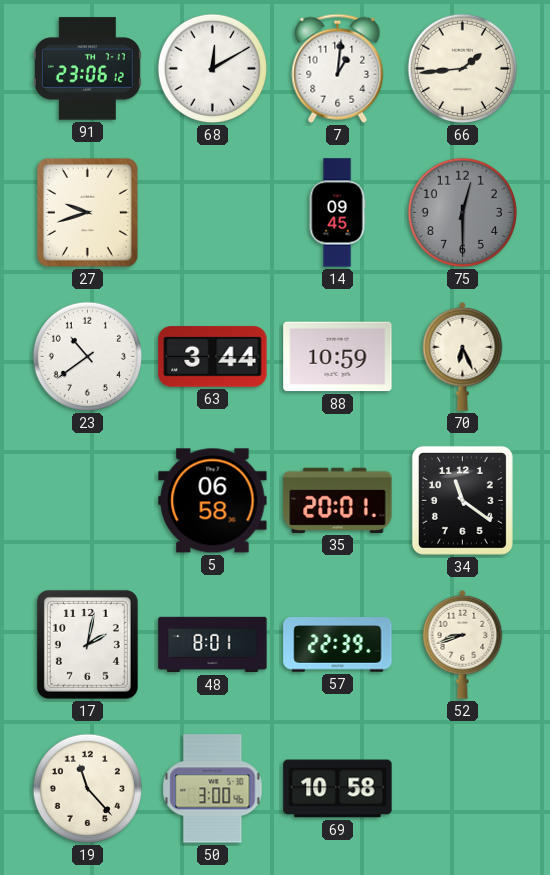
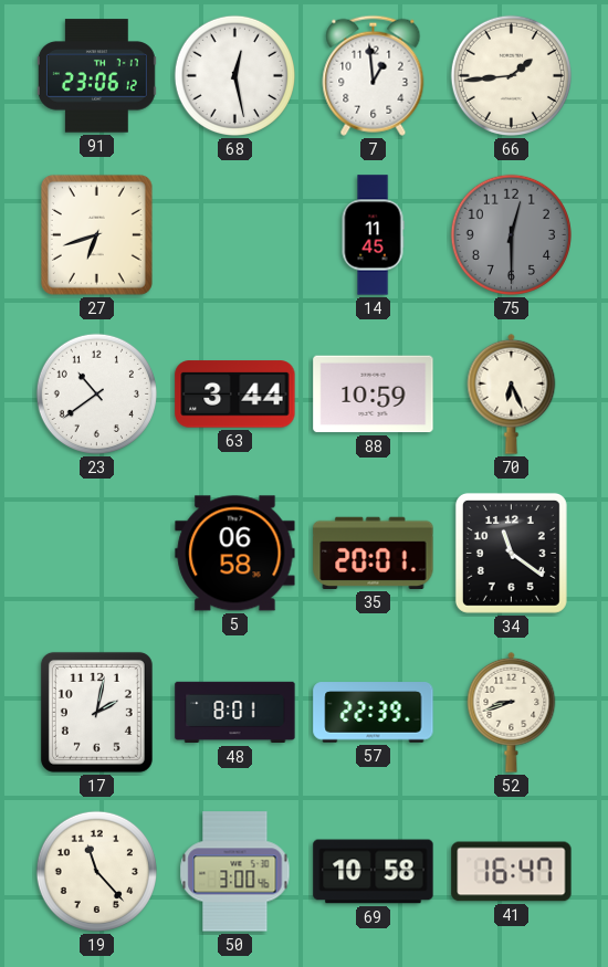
68: 12:10 -> 12:28 (234, 75)
7: 1:01 -> 12:59 (374, 75)
27: 9:42 -> 6:42 (96, 234)
14: 09:45 -> 11:45 (373, 235)
41: none -> 16:47 (512, 872)
